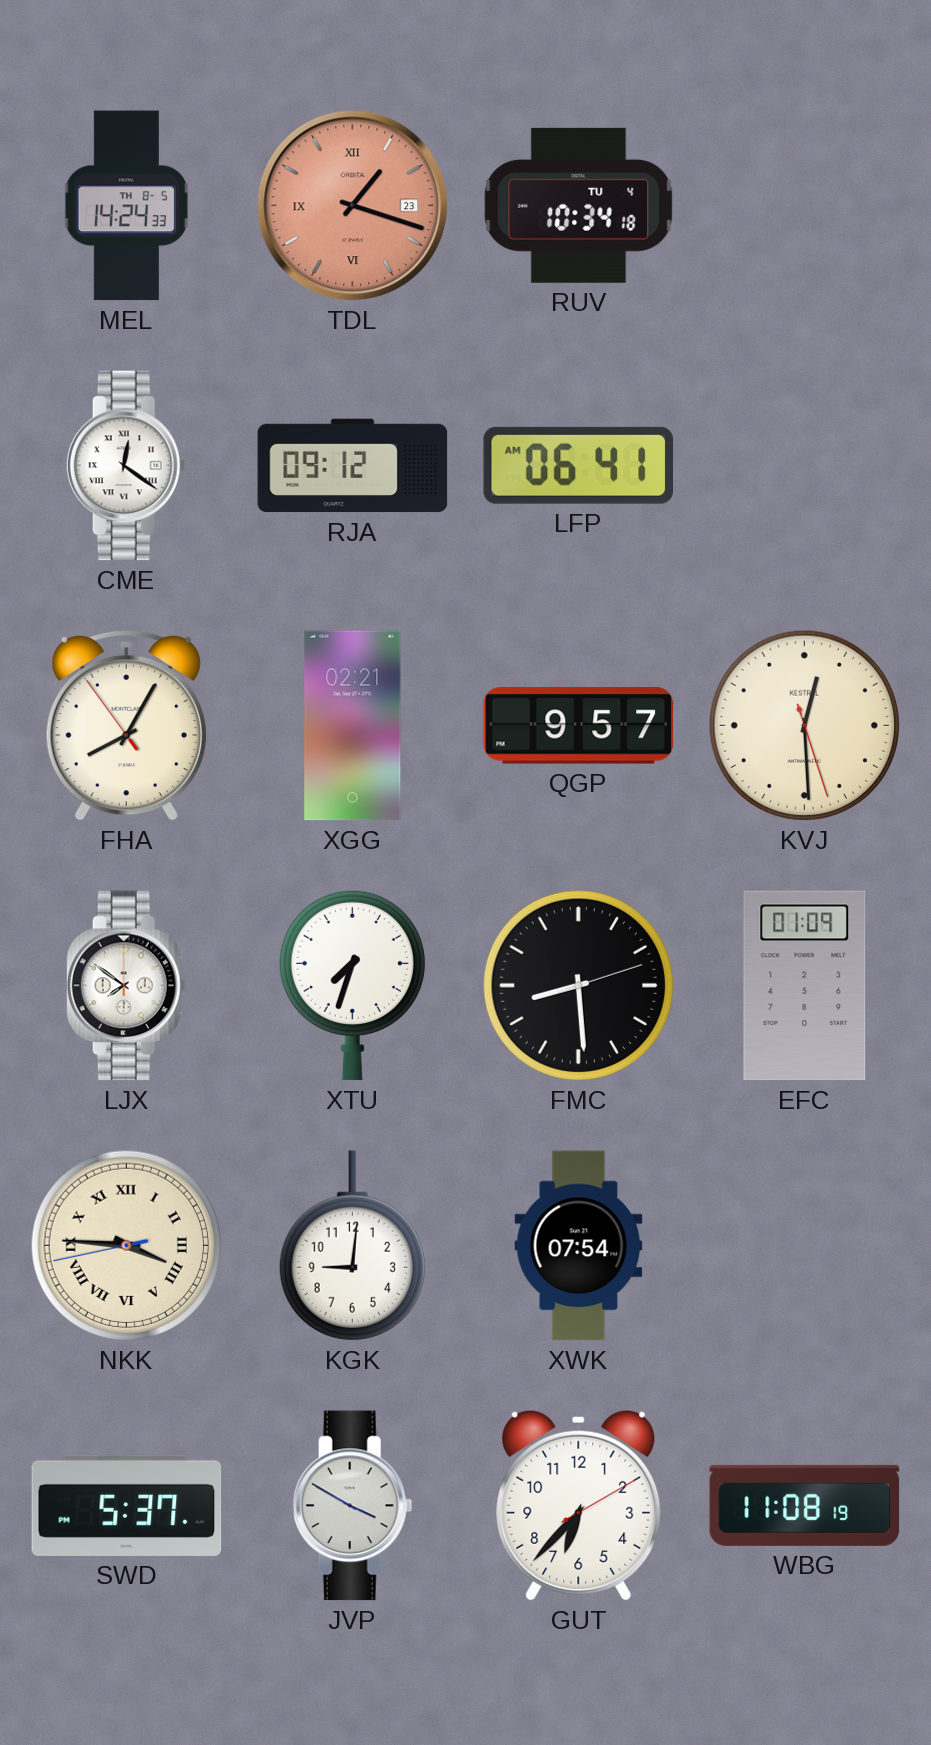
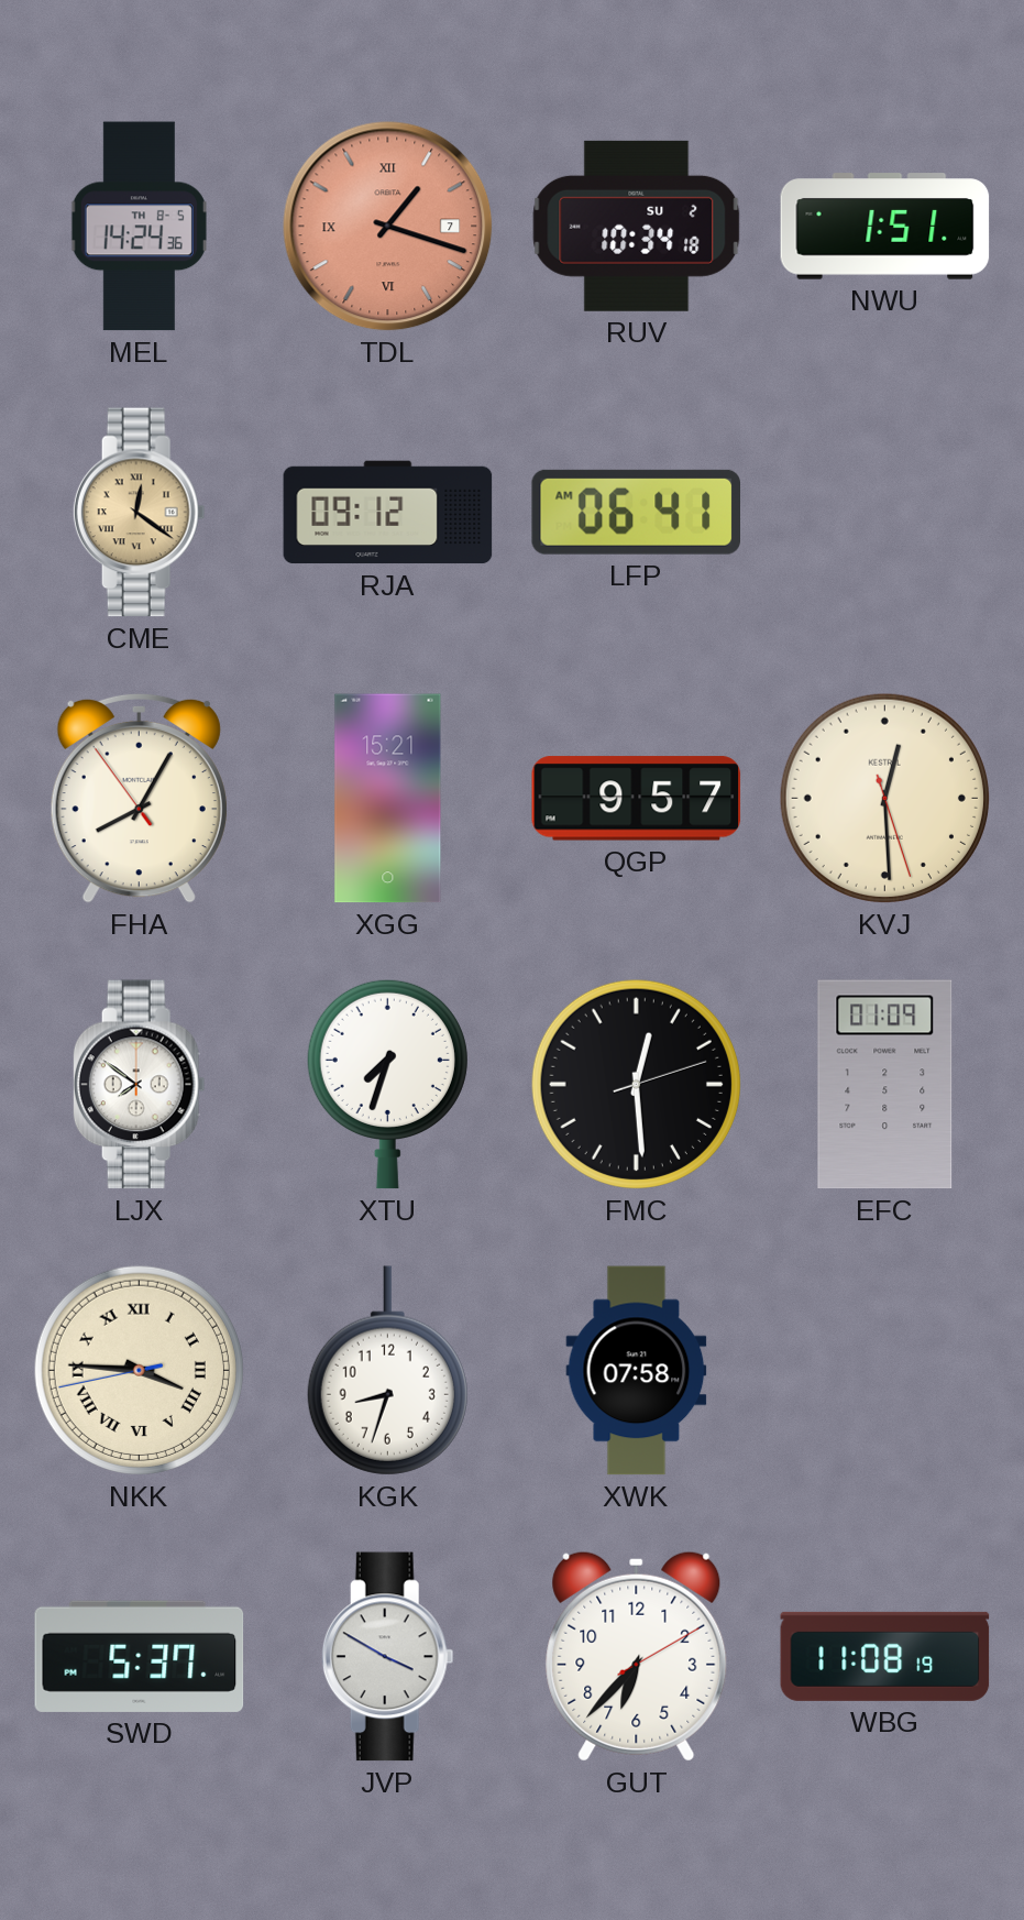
MEL: 14:24:33 -> 14:24:36 (139, 227)
TDL date: 23 -> 7 (388, 227)
RUV date: TU 4 -> SU 2 (637, 226)
NWU: none -> 1:51 (885, 227)
CME dial: white -> champagne (139, 513)
XGG: 02:21 -> 15:21 (388, 799)
FMC: 8:29 -> 12:29 (636, 1084)
KGK: 9:01 -> 8:33 (387, 1371)
XWK: 07:54 -> 07:58 (637, 1371)
